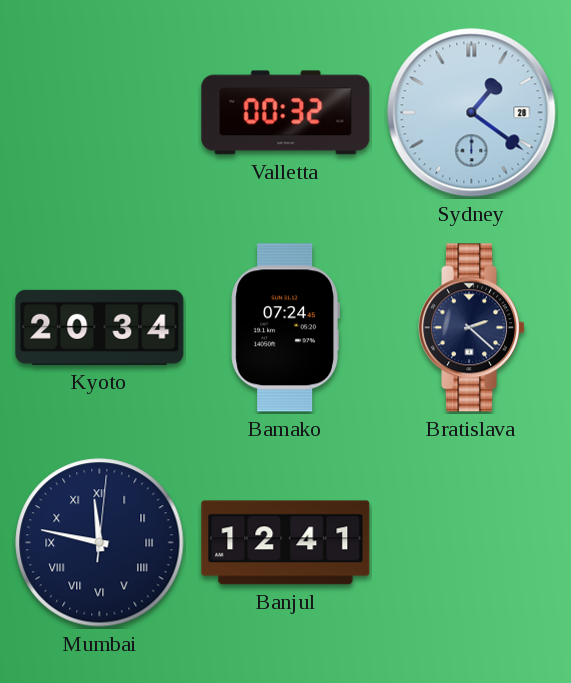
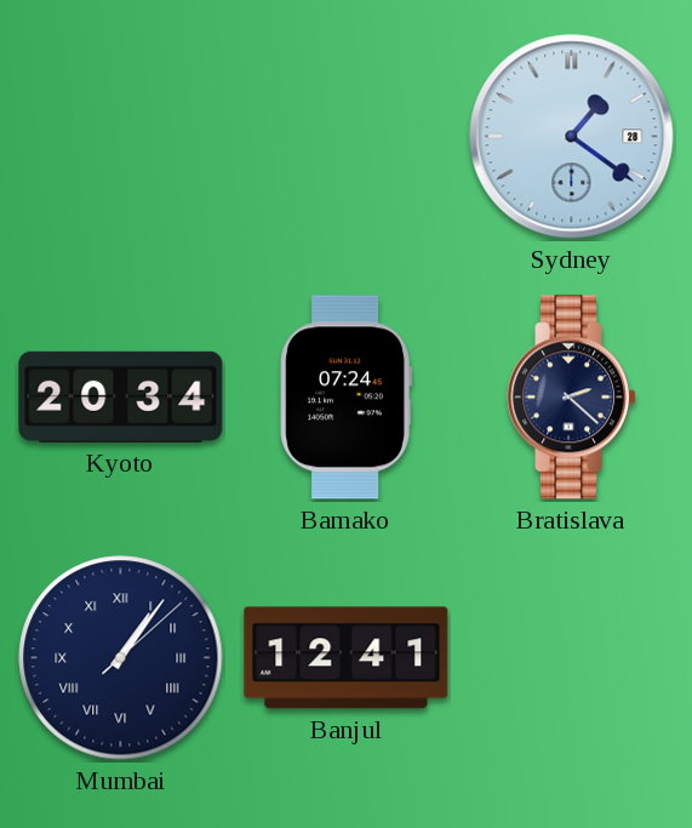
Valletta: 00:32 -> none (286, 113)
Mumbai: 11:47 -> 1:06 (121, 658)
